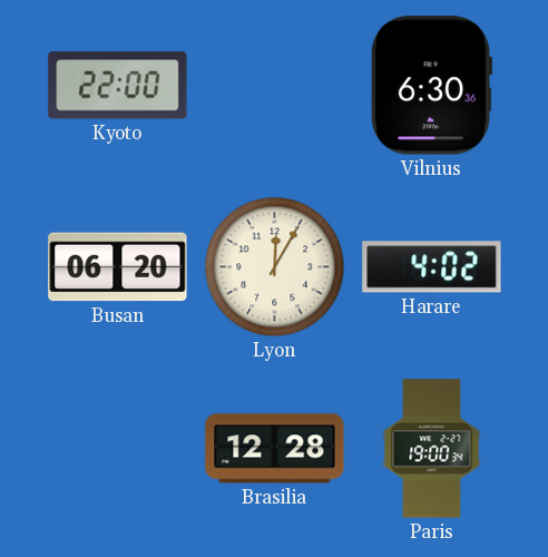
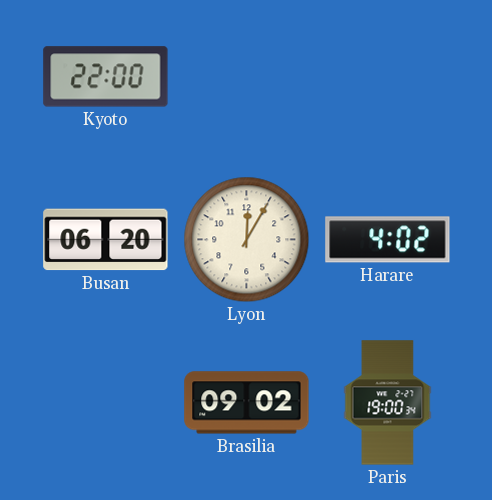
Vilnius: 6:30 -> none (431, 86)
Brasilia: 12:28 -> 09:02 (247, 403)
